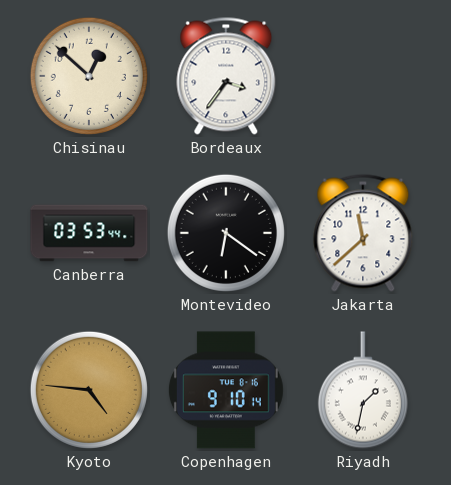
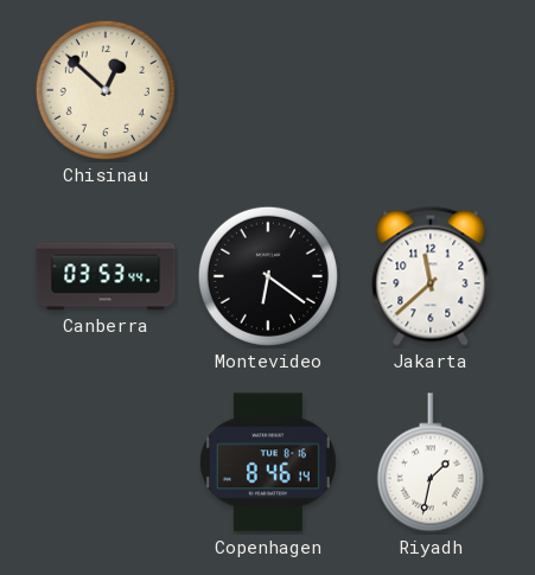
Bordeaux: 3:36 -> none (226, 76)
Kyoto: 4:46 -> none (89, 390)
Copenhagen: 9:10 -> 8:46 (268, 462)
